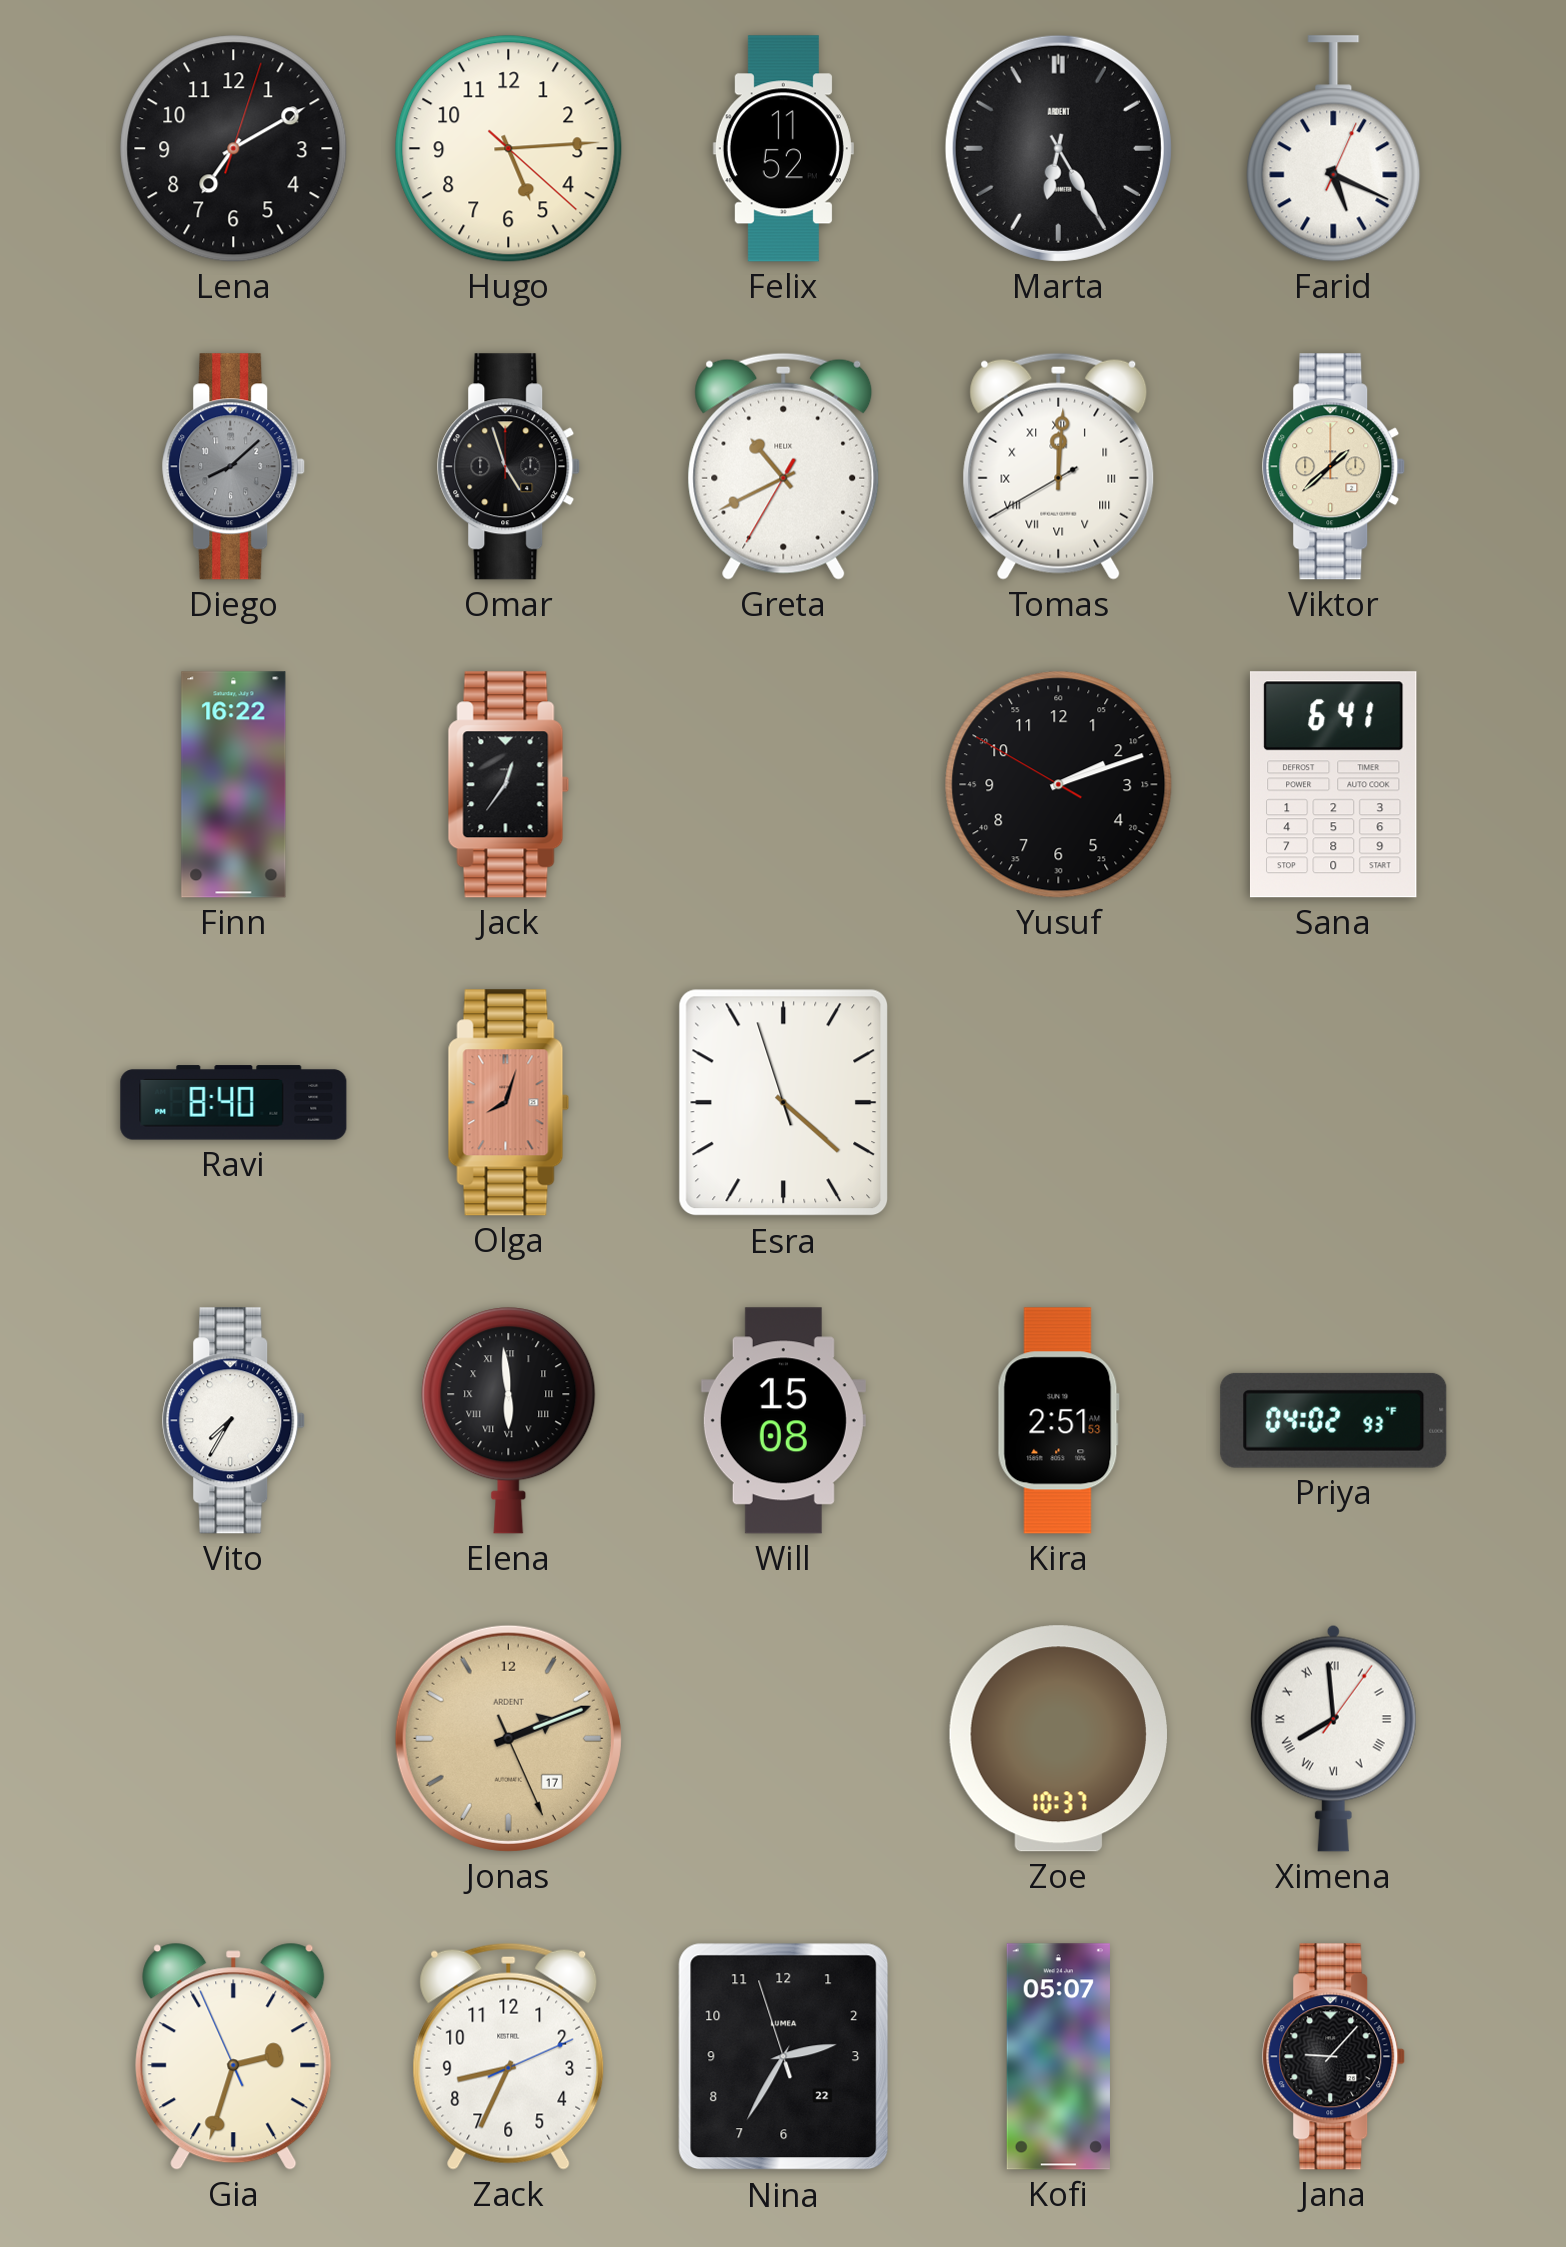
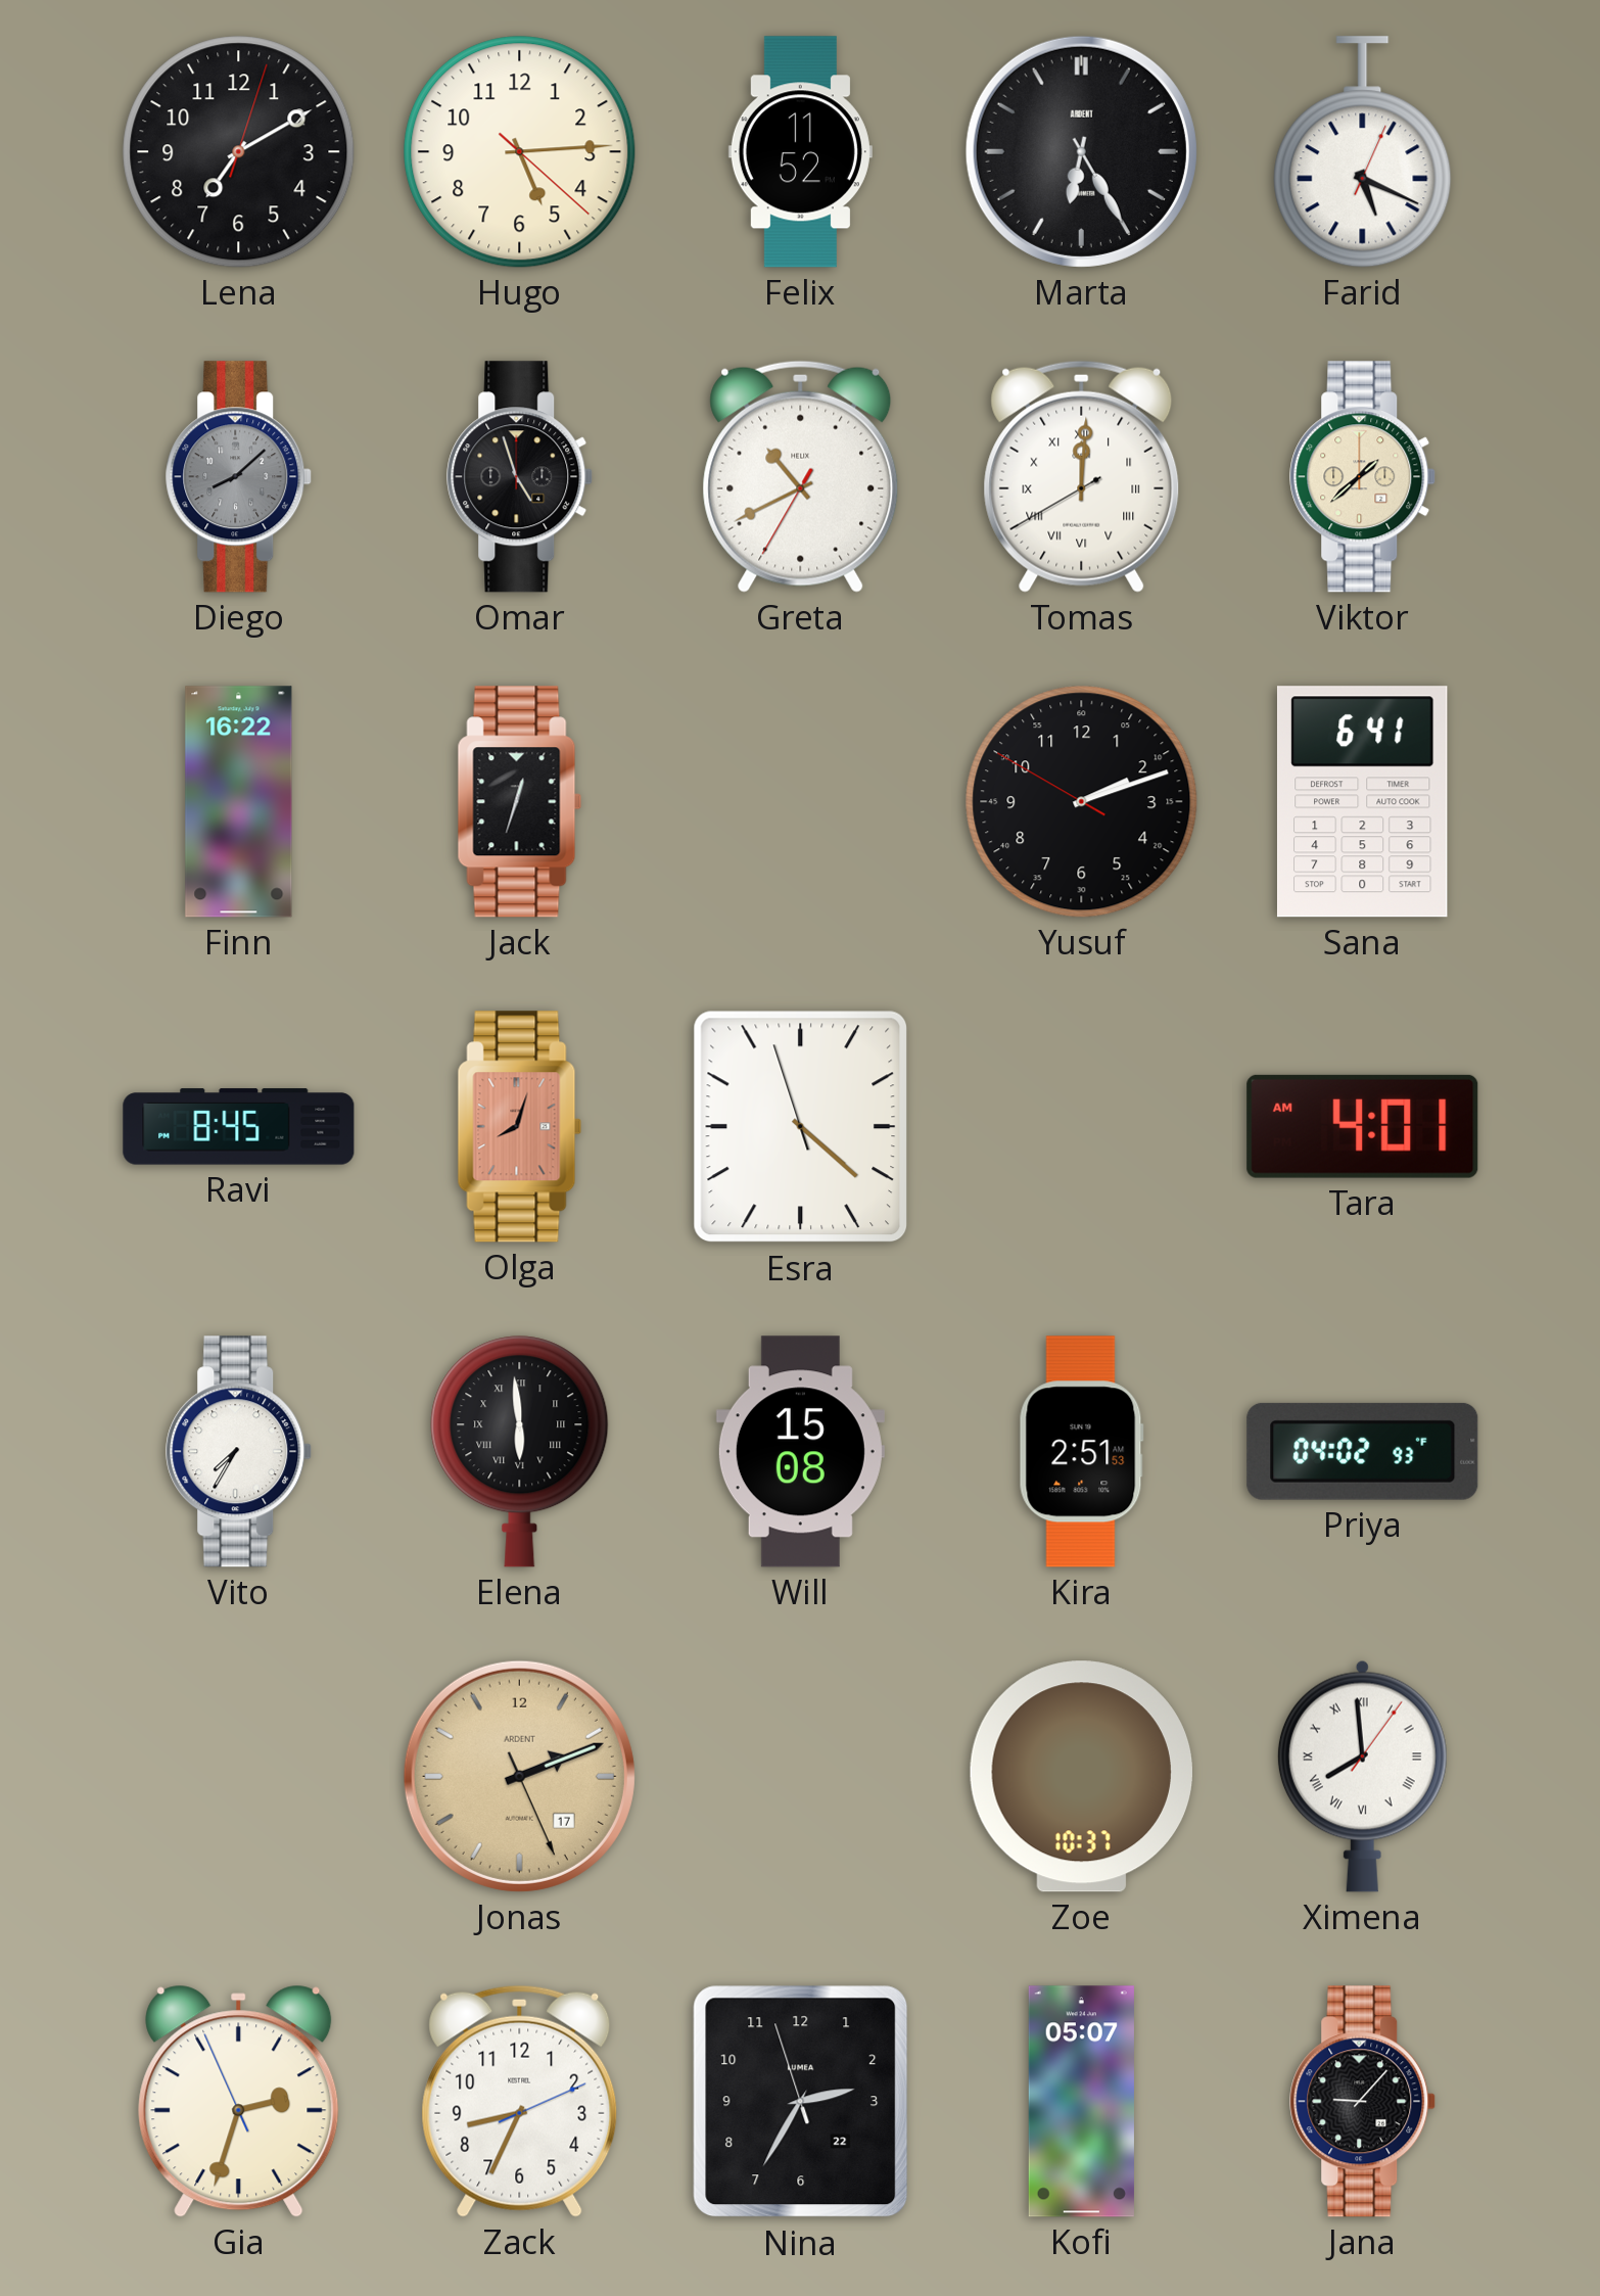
Jack: 12:36 -> 12:33 (520, 802)
Ravi: 8:40 -> 8:45 (239, 1127)
Tara: none -> 4:01 (1363, 1126)
